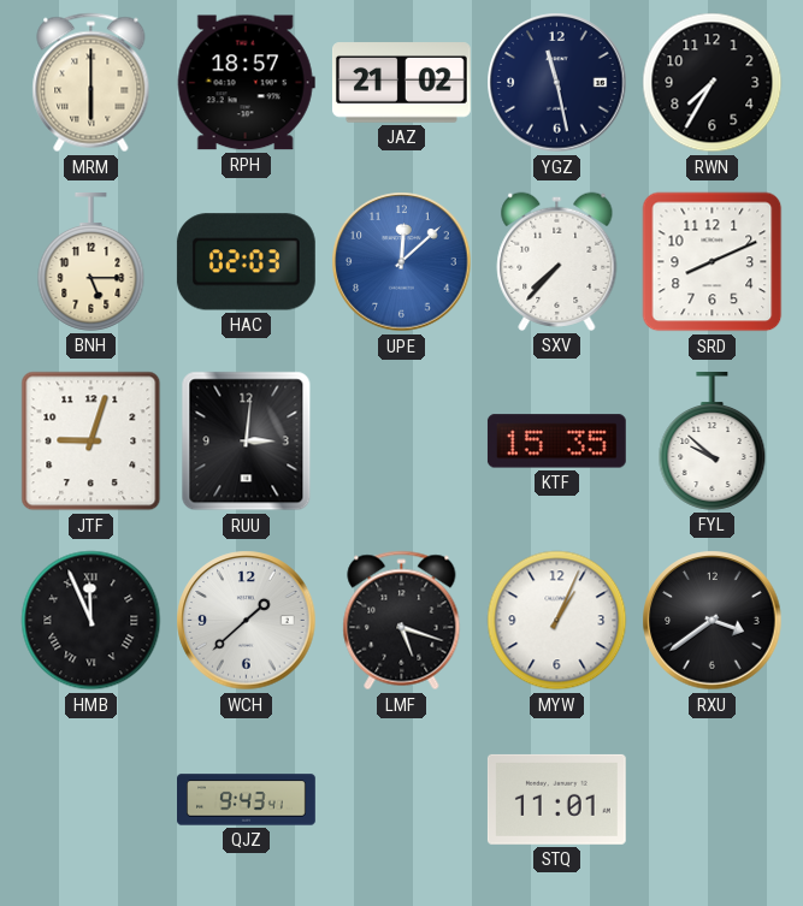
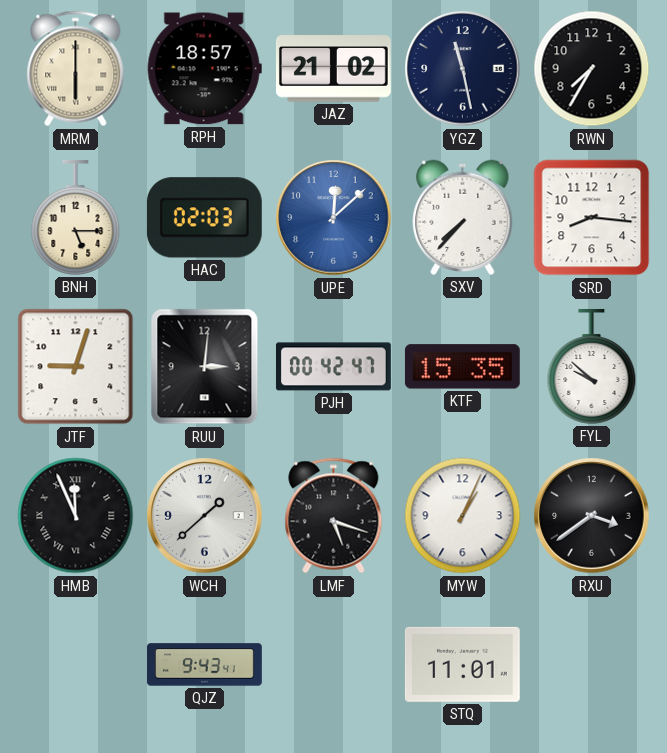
SRD: 8:11 -> 8:16 (592, 218)
PJH: none -> 00:42 (333, 367)
